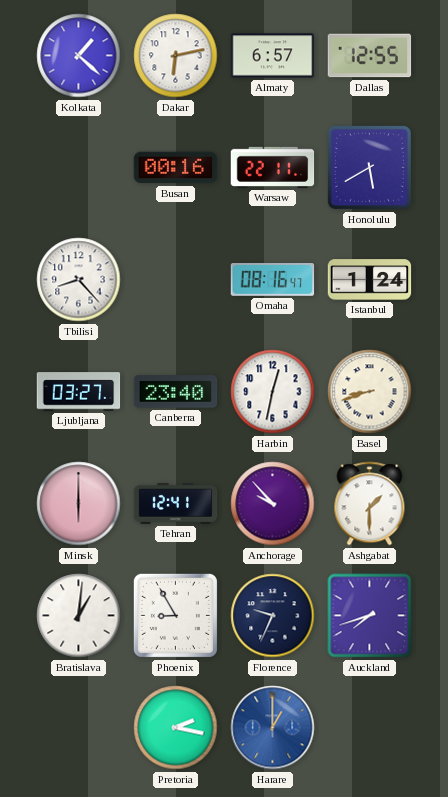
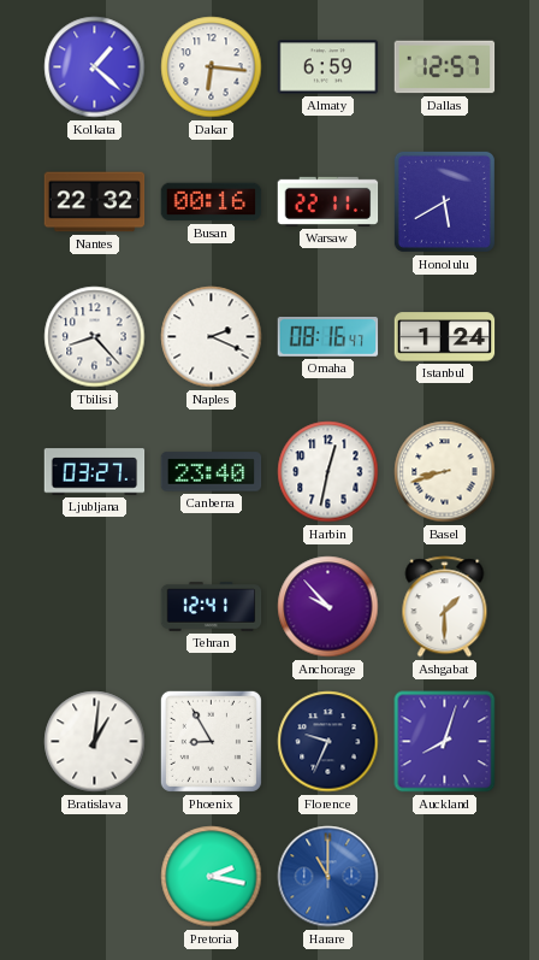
Dakar: 6:13 -> 6:16 (212, 67)
Almaty: 6:57 -> 6:59 (328, 67)
Dallas: 12:55 -> 12:57 (445, 67)
Nantes: none -> 22:32 (95, 202)
Naples: none -> 2:19 (212, 337)
Minsk: 6:00 -> none (79, 504)
Auckland: 7:42 -> 8:03 (445, 742)
Harare: 1:00 -> 11:00 (328, 877)
